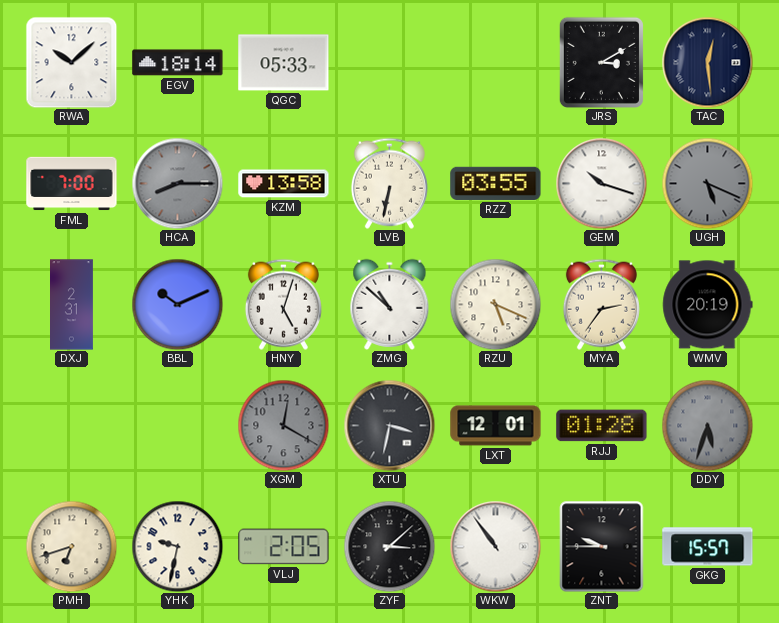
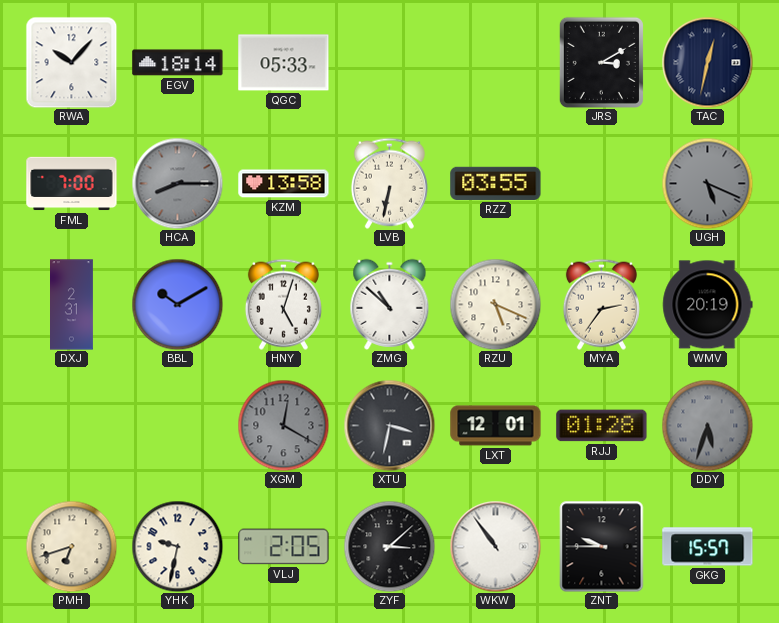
RWA: 10:08 -> 10:07 (71, 62)
TAC: 12:29 -> 12:32 (707, 62)
GEM: 10:18 -> none (601, 183)
BBL: 10:11 -> 10:10 (177, 304)
